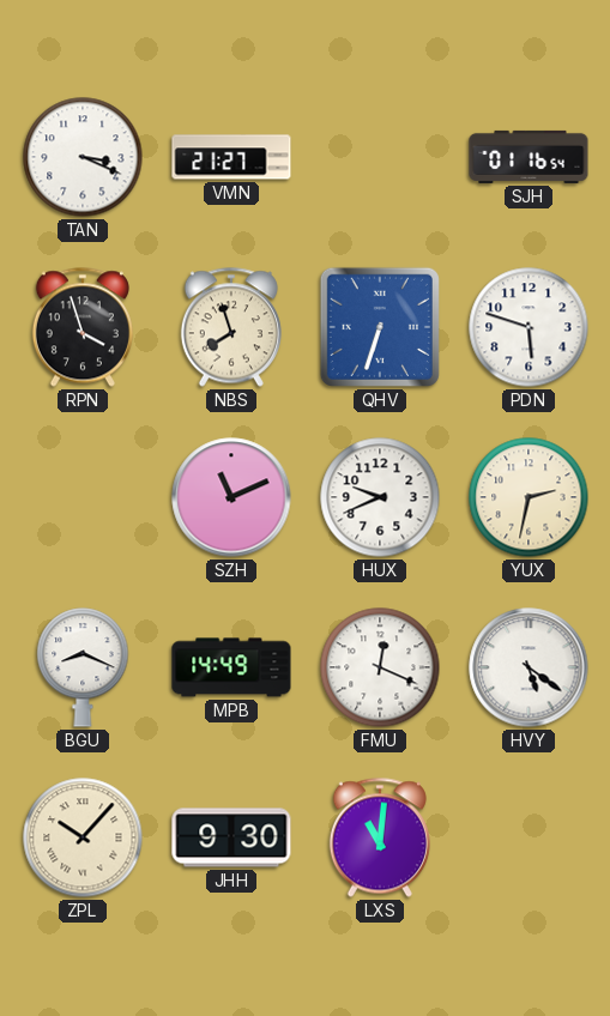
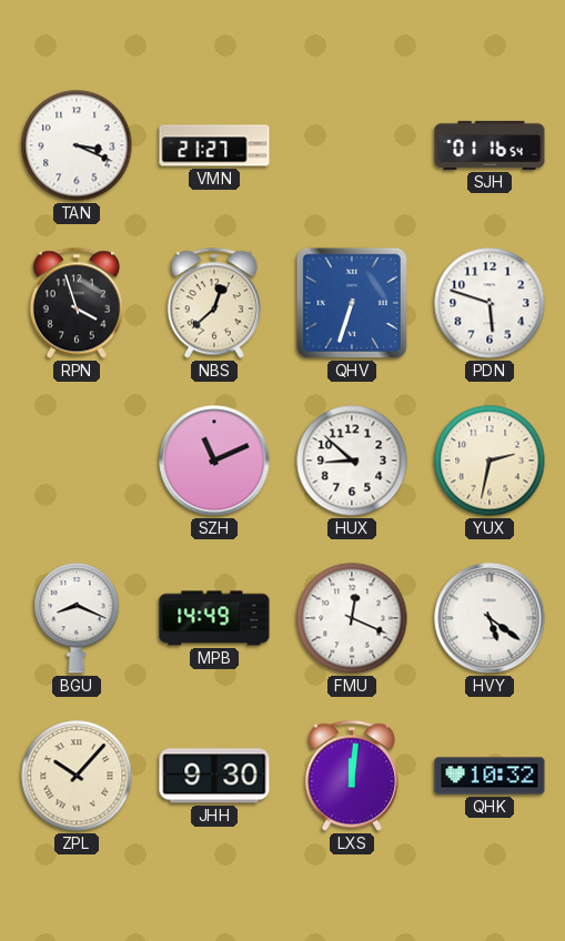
NBS: 7:57 -> 12:38 (214, 303)
HUX: 9:41 -> 8:52 (352, 461)
LXS: 11:01 -> 12:01 (352, 776)
QHK: none -> 10:32 (490, 776)
